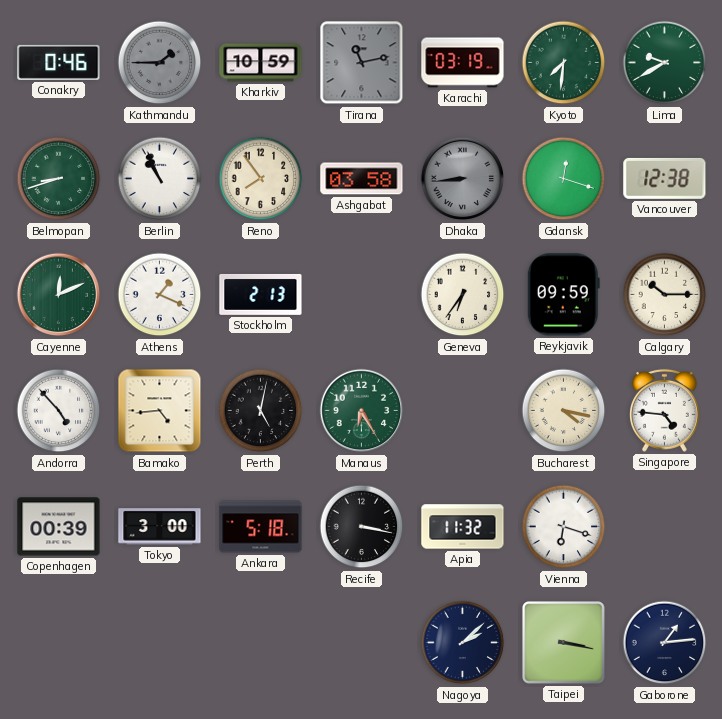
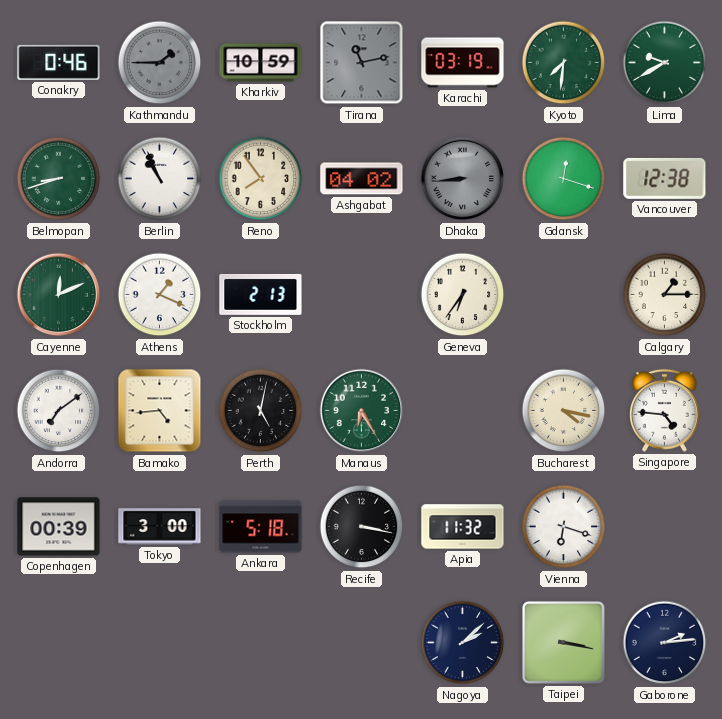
Ashgabat: 03:58 -> 04:02 (362, 179)
Reykjavik: 09:59 -> none (563, 295)
Calgary: 10:15 -> 1:15 (665, 295)
Andorra: 4:53 -> 7:09 (59, 411)
Gaborone: 1:14 -> 2:14 (665, 643)
